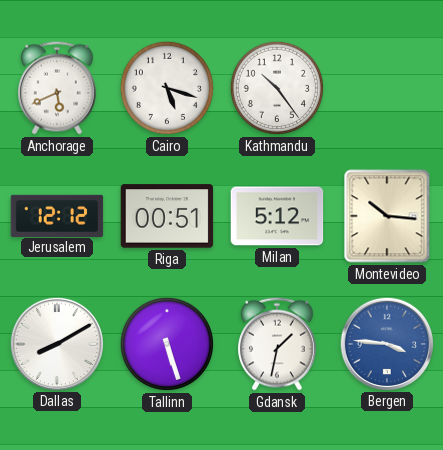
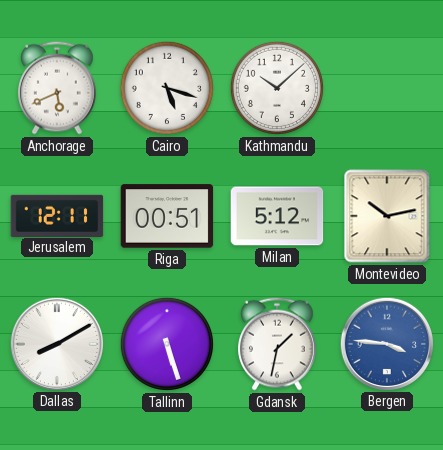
Kathmandu: 10:24 -> 10:08 (277, 88)
Jerusalem: 12:12 -> 12:11 (57, 215)
Montevideo: 10:16 -> 10:13 (387, 216)
